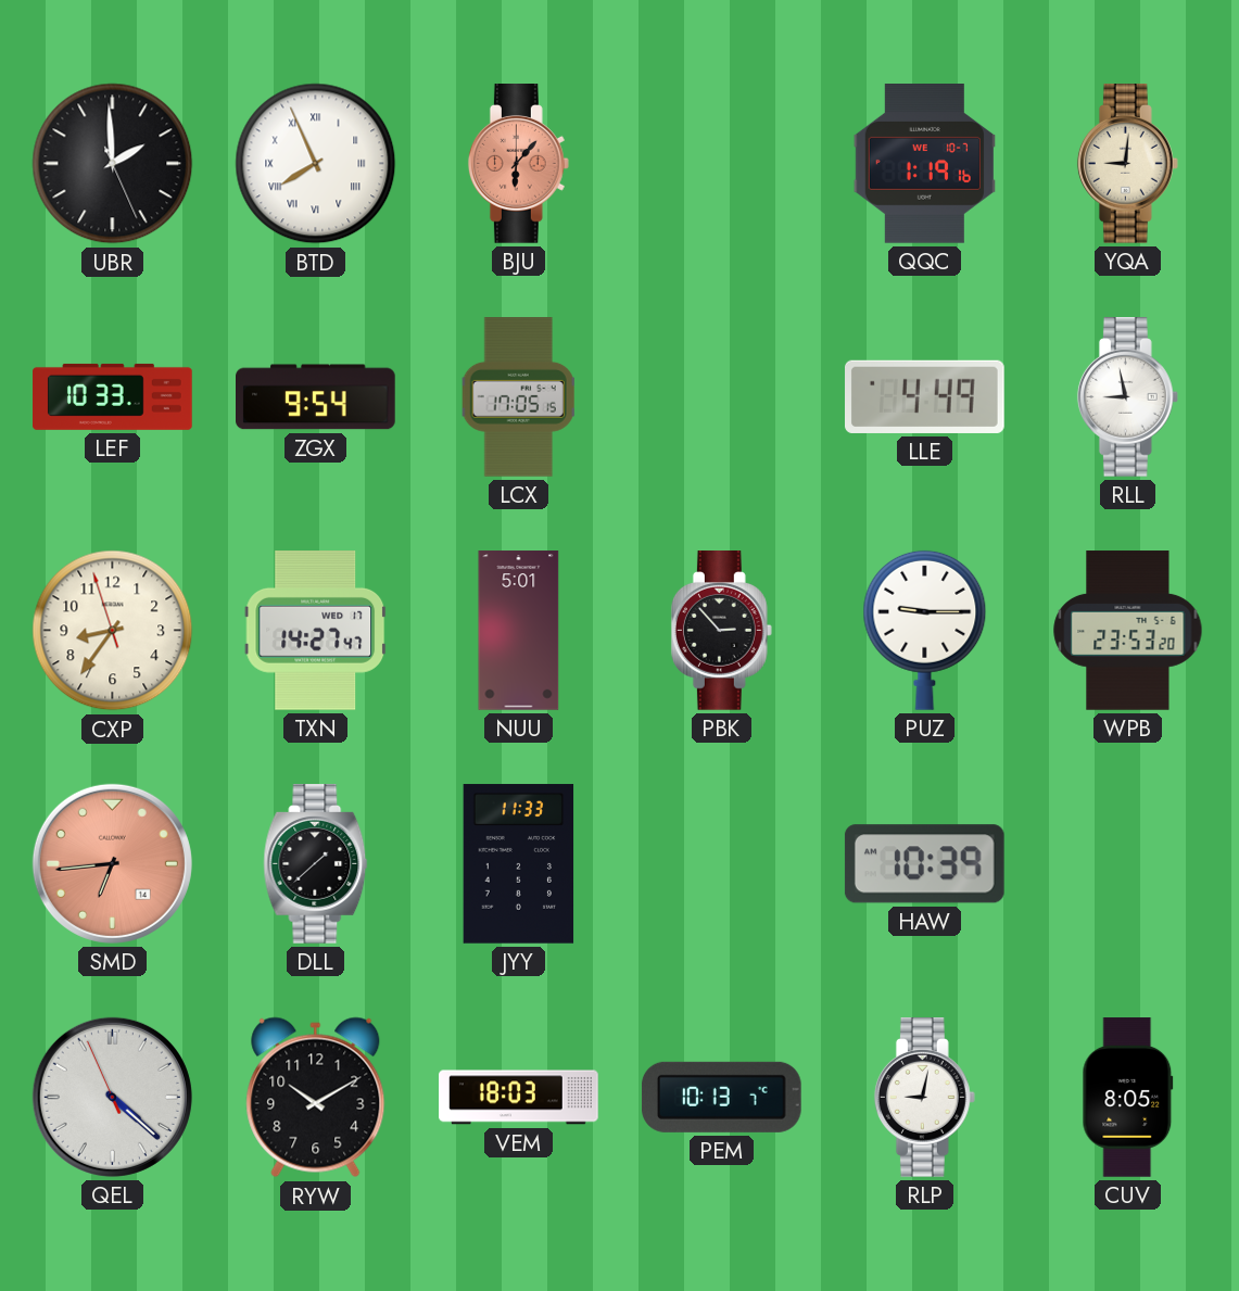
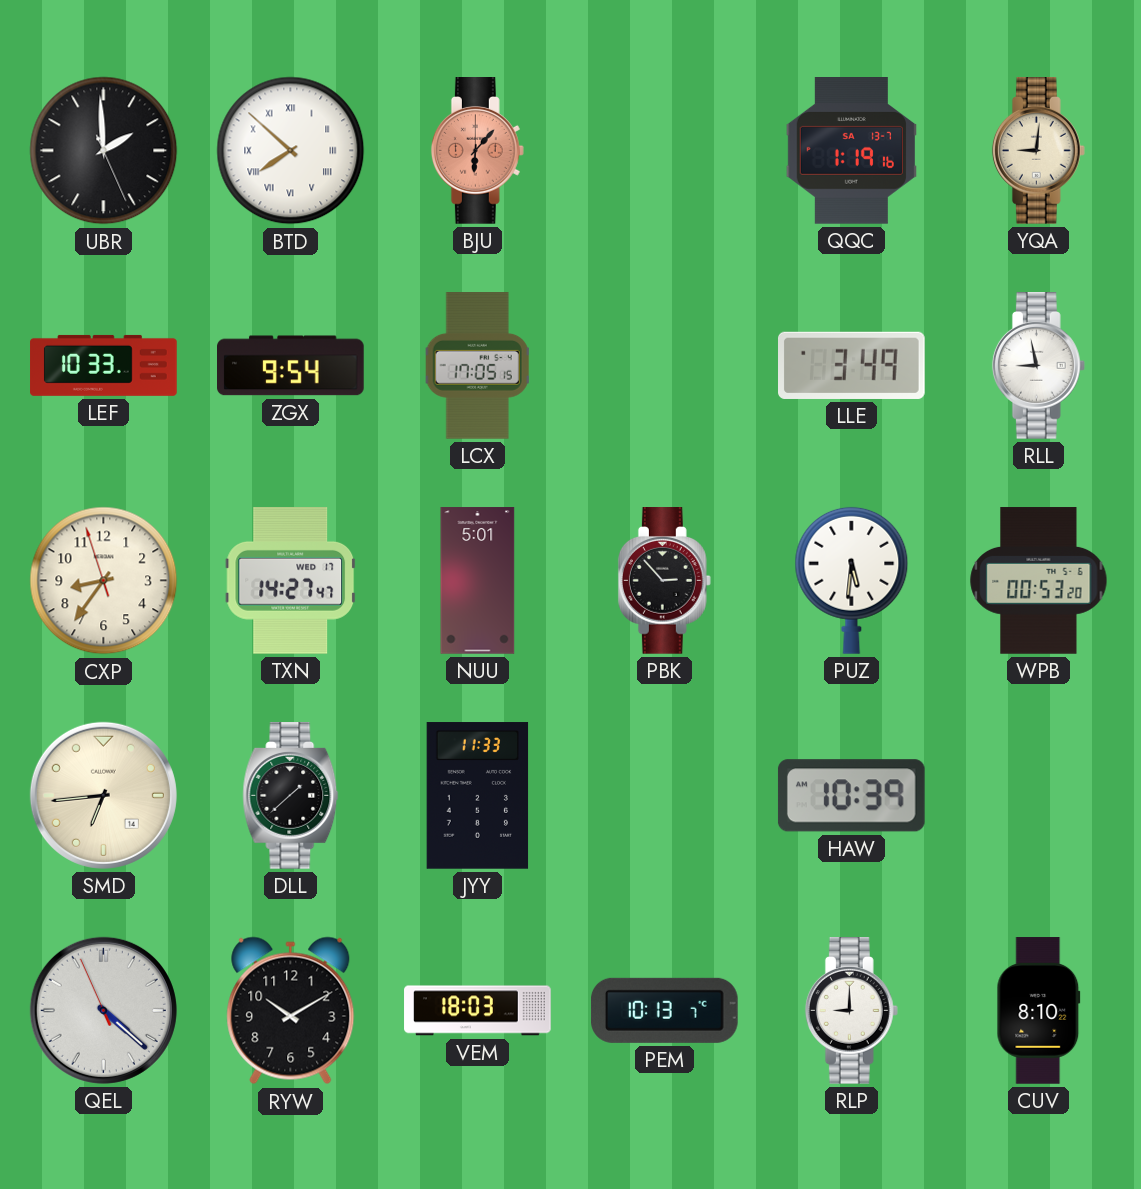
BTD: 7:56 -> 7:52 (291, 151)
QQC date: WE 10-7 -> SA 13-7 (851, 151)
LLE: 4:49 -> 3:49 (852, 365)
PUZ: 9:15 -> 5:31 (852, 580)
WPB: 23:53 -> 00:53 (1039, 581)
SMD dial: salmon -> cream (103, 795)
RLP: 9:02 -> 9:00 (851, 1011)
CUV: 8:05 -> 8:10 (1039, 1011)
